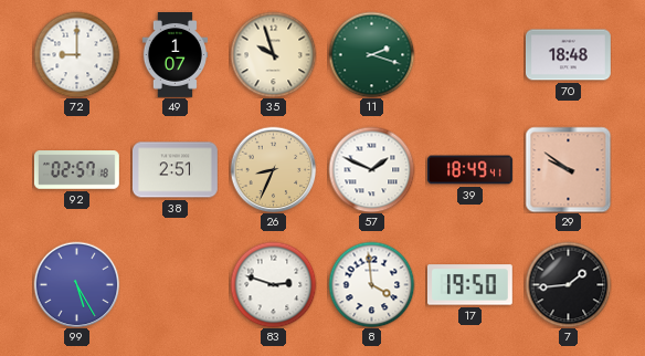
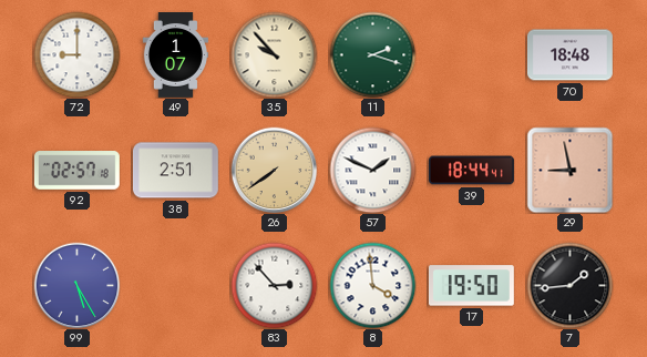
35: 9:57 -> 9:53 (274, 54)
26: 8:34 -> 7:39 (274, 170)
39: 18:49 -> 18:44 (472, 171)
29: 9:51 -> 8:58 (569, 170)
83: 2:48 -> 2:53 (274, 285)
